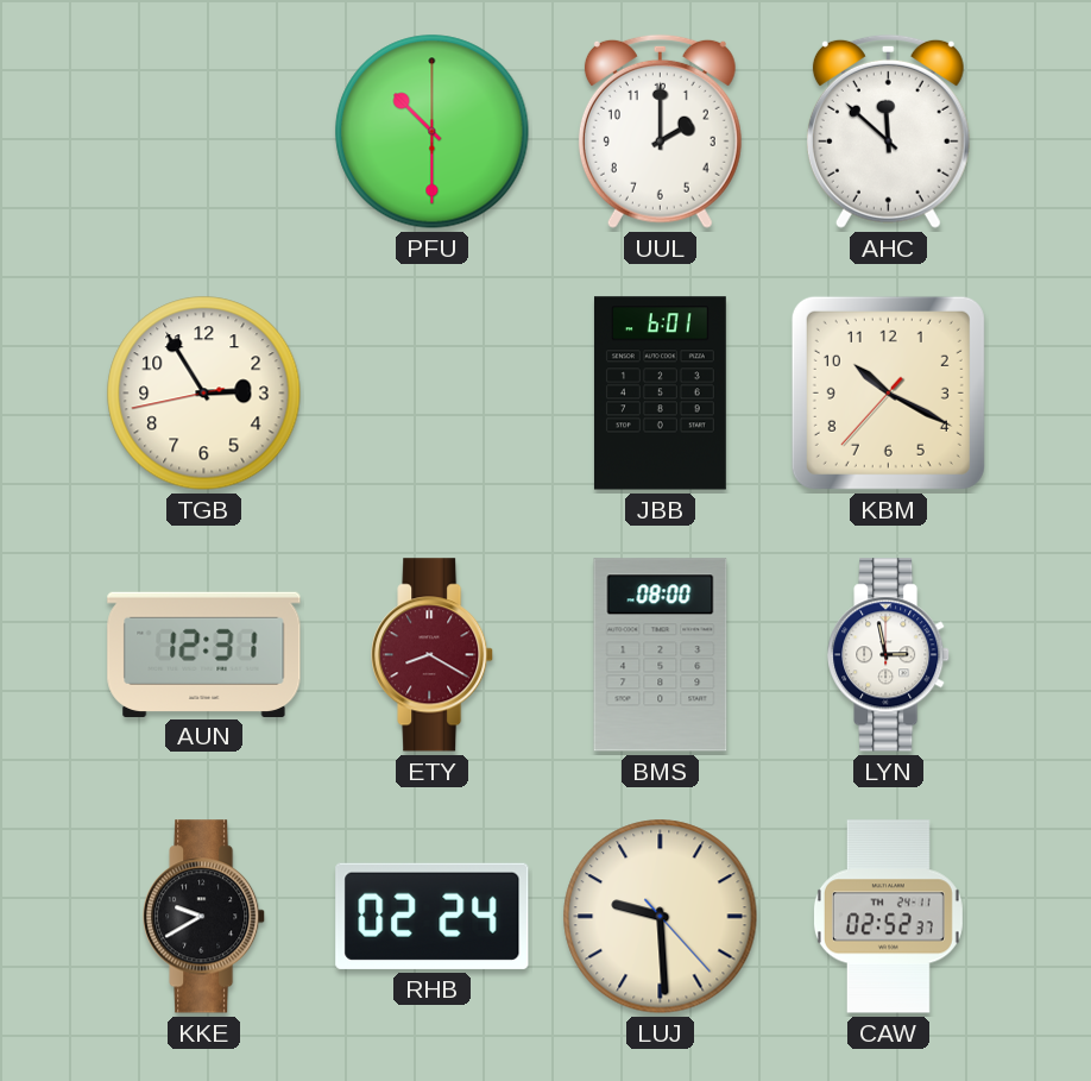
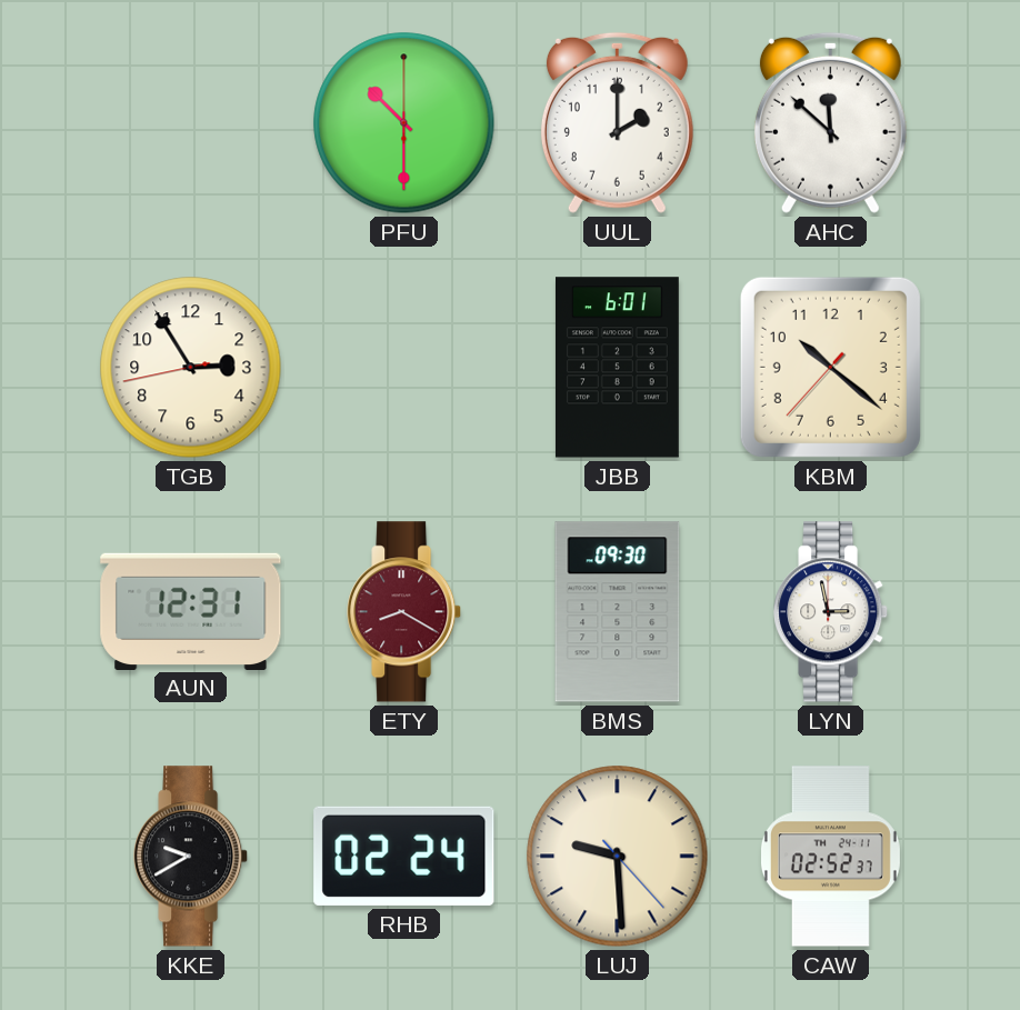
KBM: 10:19 -> 10:21 (830, 367)
BMS: 08:00 -> 09:30 (618, 612)
